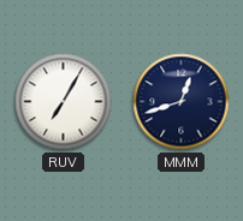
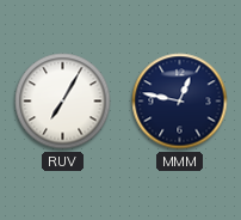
MMM: 12:42 -> 12:47 (180, 102)
